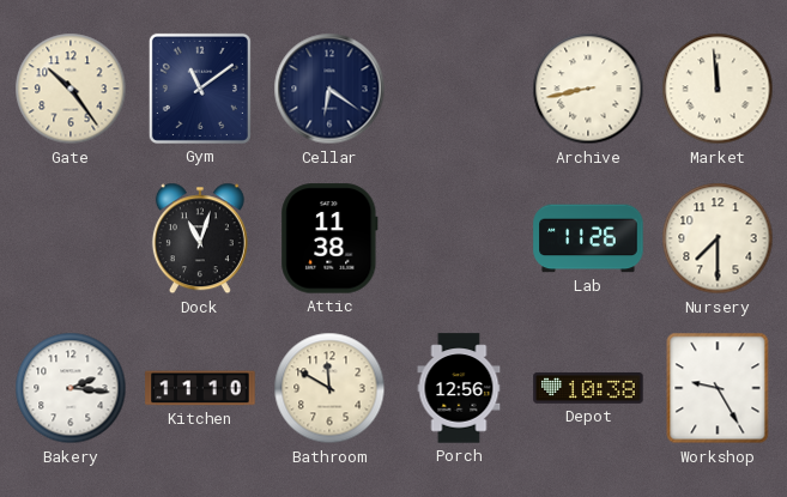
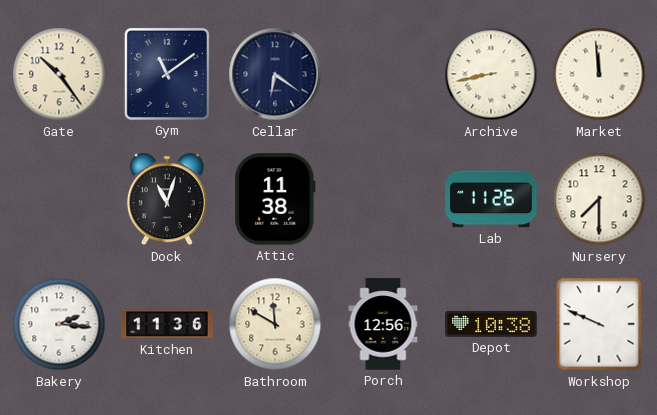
Kitchen: 11:10 -> 11:36 (167, 324)
Workshop: 9:25 -> 9:49 (599, 324)
